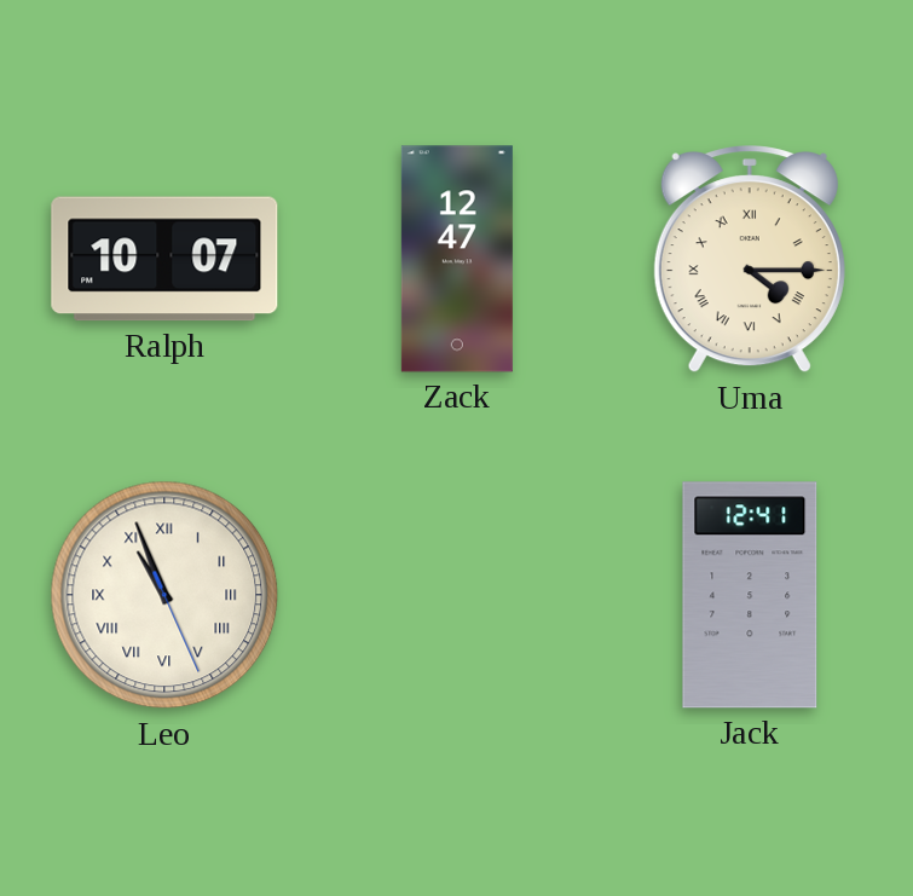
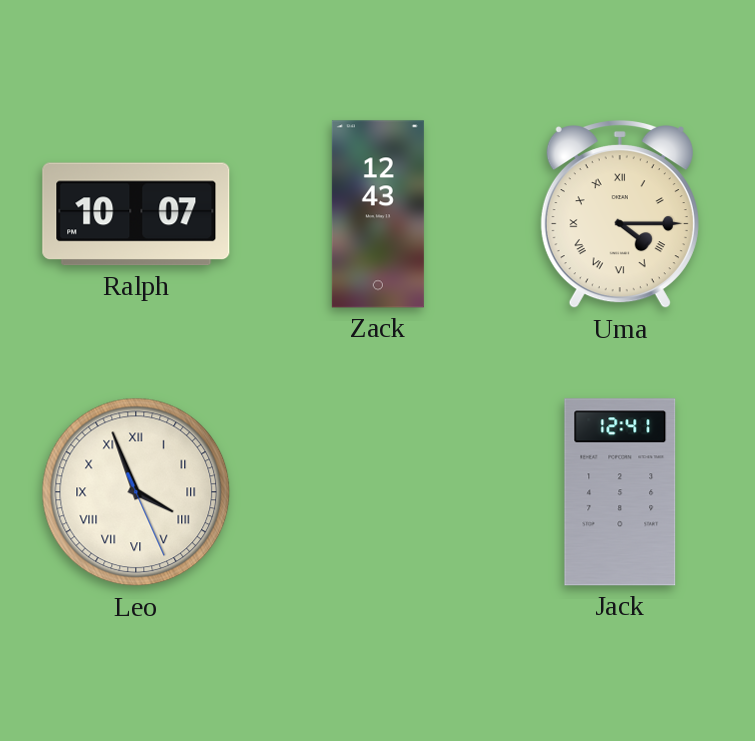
Zack: 12:47 -> 12:43 (378, 214)
Leo: 10:56 -> 3:56 (136, 492)
